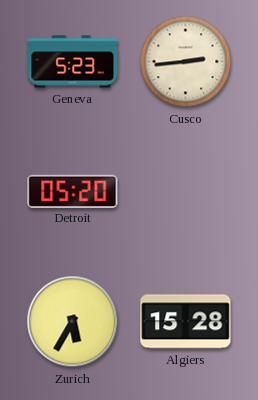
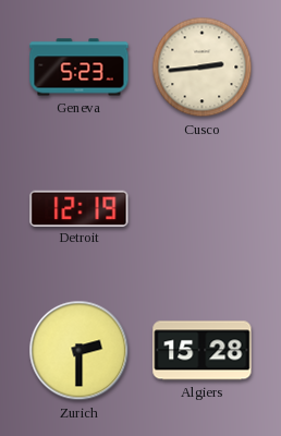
Detroit: 05:20 -> 12:19 (80, 208)
Zurich: 5:35 -> 2:30 (80, 351)
